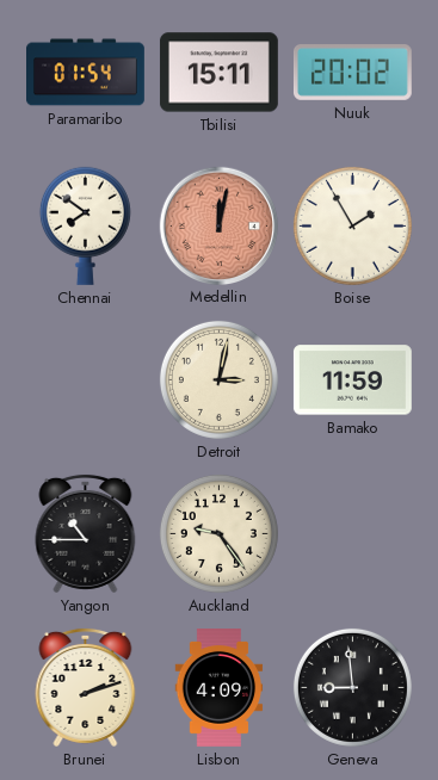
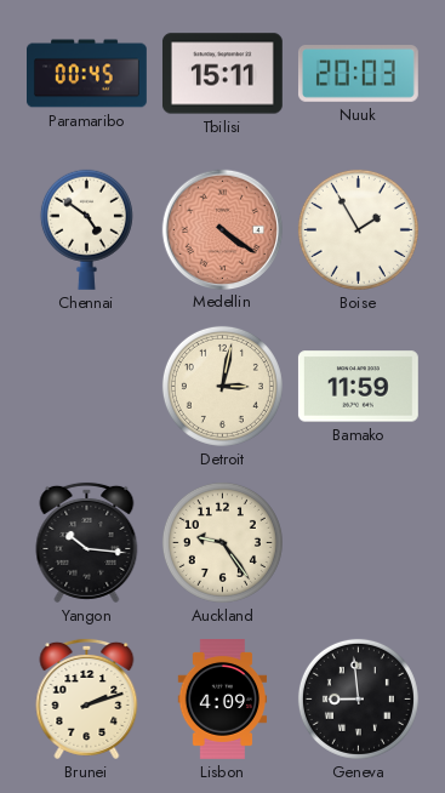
Paramaribo: 01:54 -> 00:45 (87, 74)
Nuuk: 20:02 -> 20:03 (358, 74)
Chennai: 7:51 -> 4:51 (86, 229)
Medellin: 12:02 -> 4:21 (222, 229)
Yangon: 10:45 -> 10:16 (87, 542)
